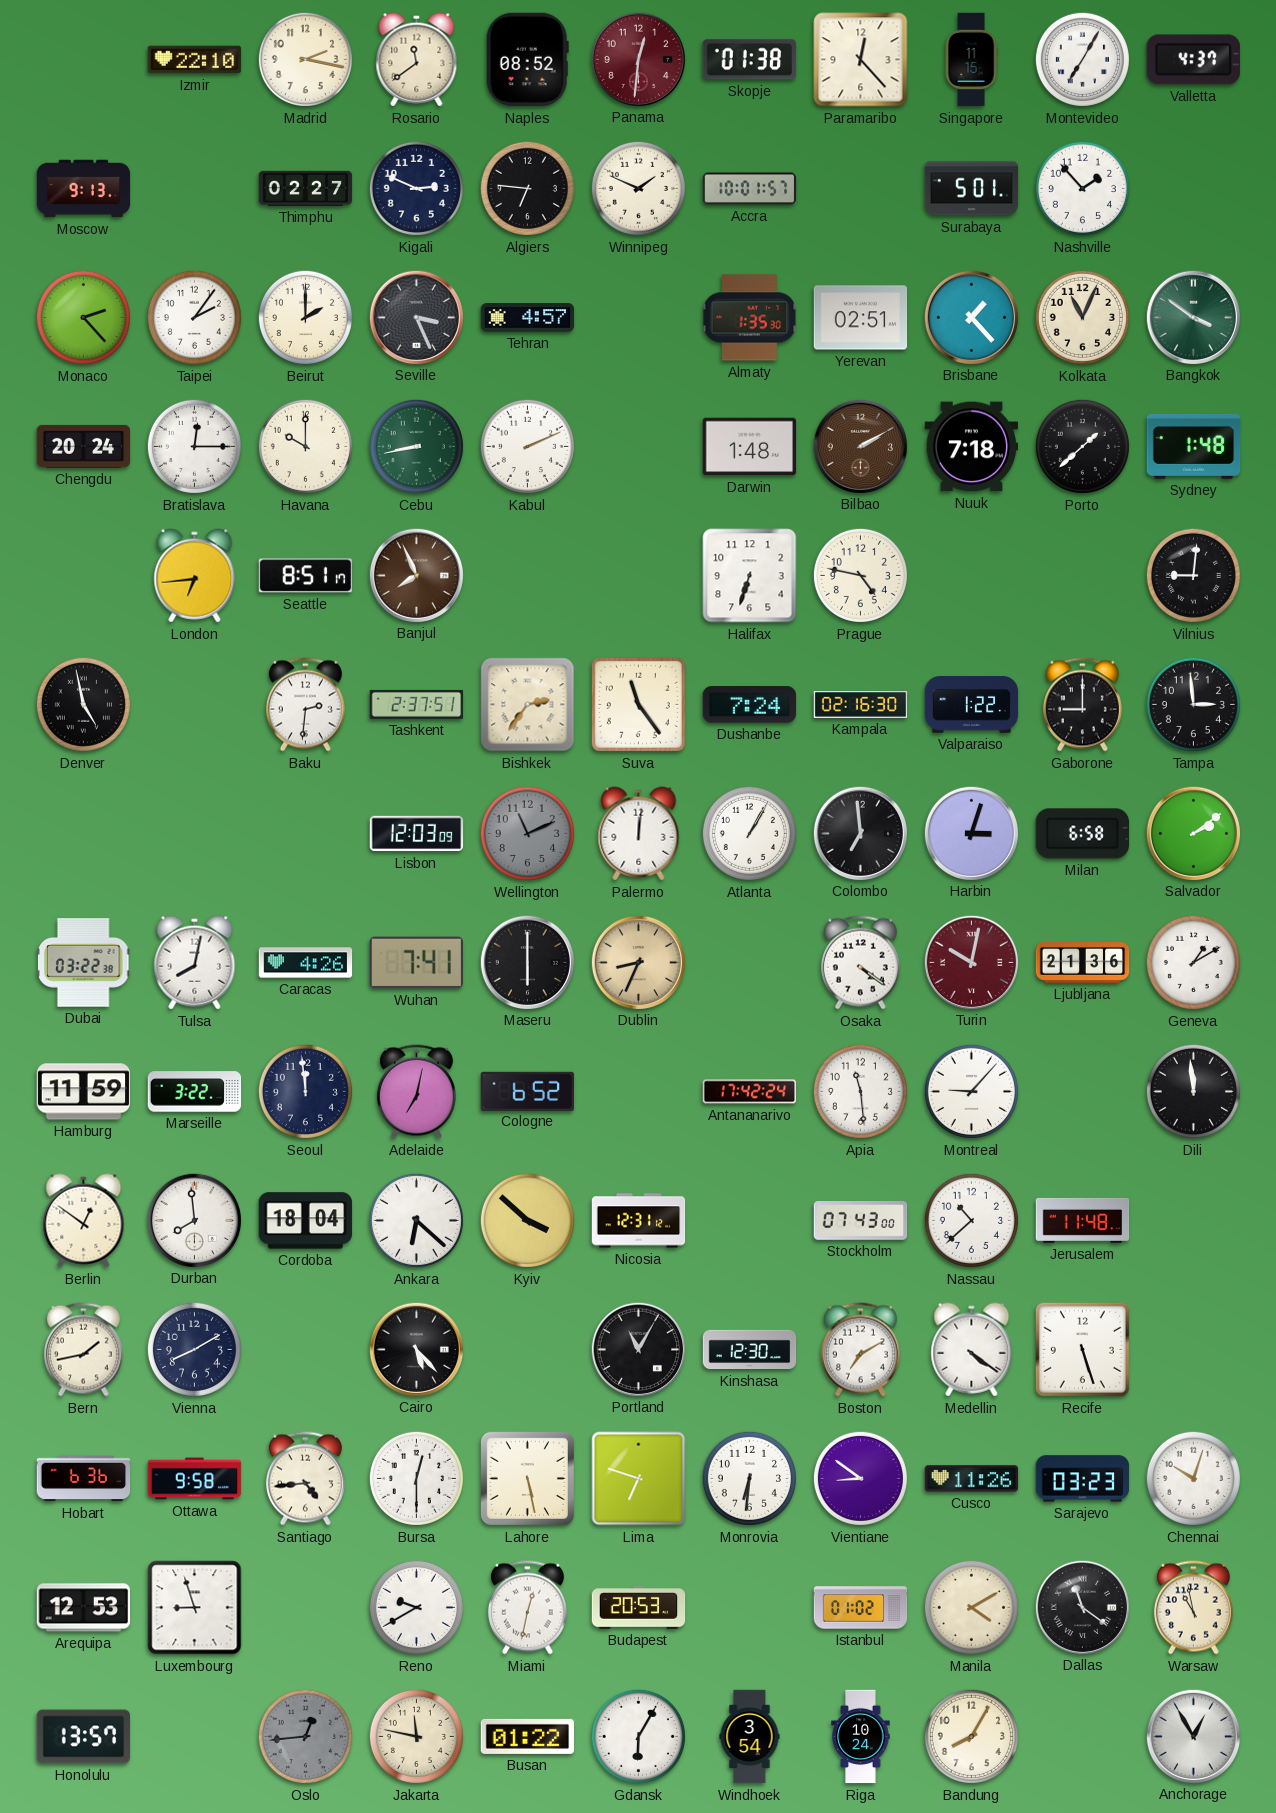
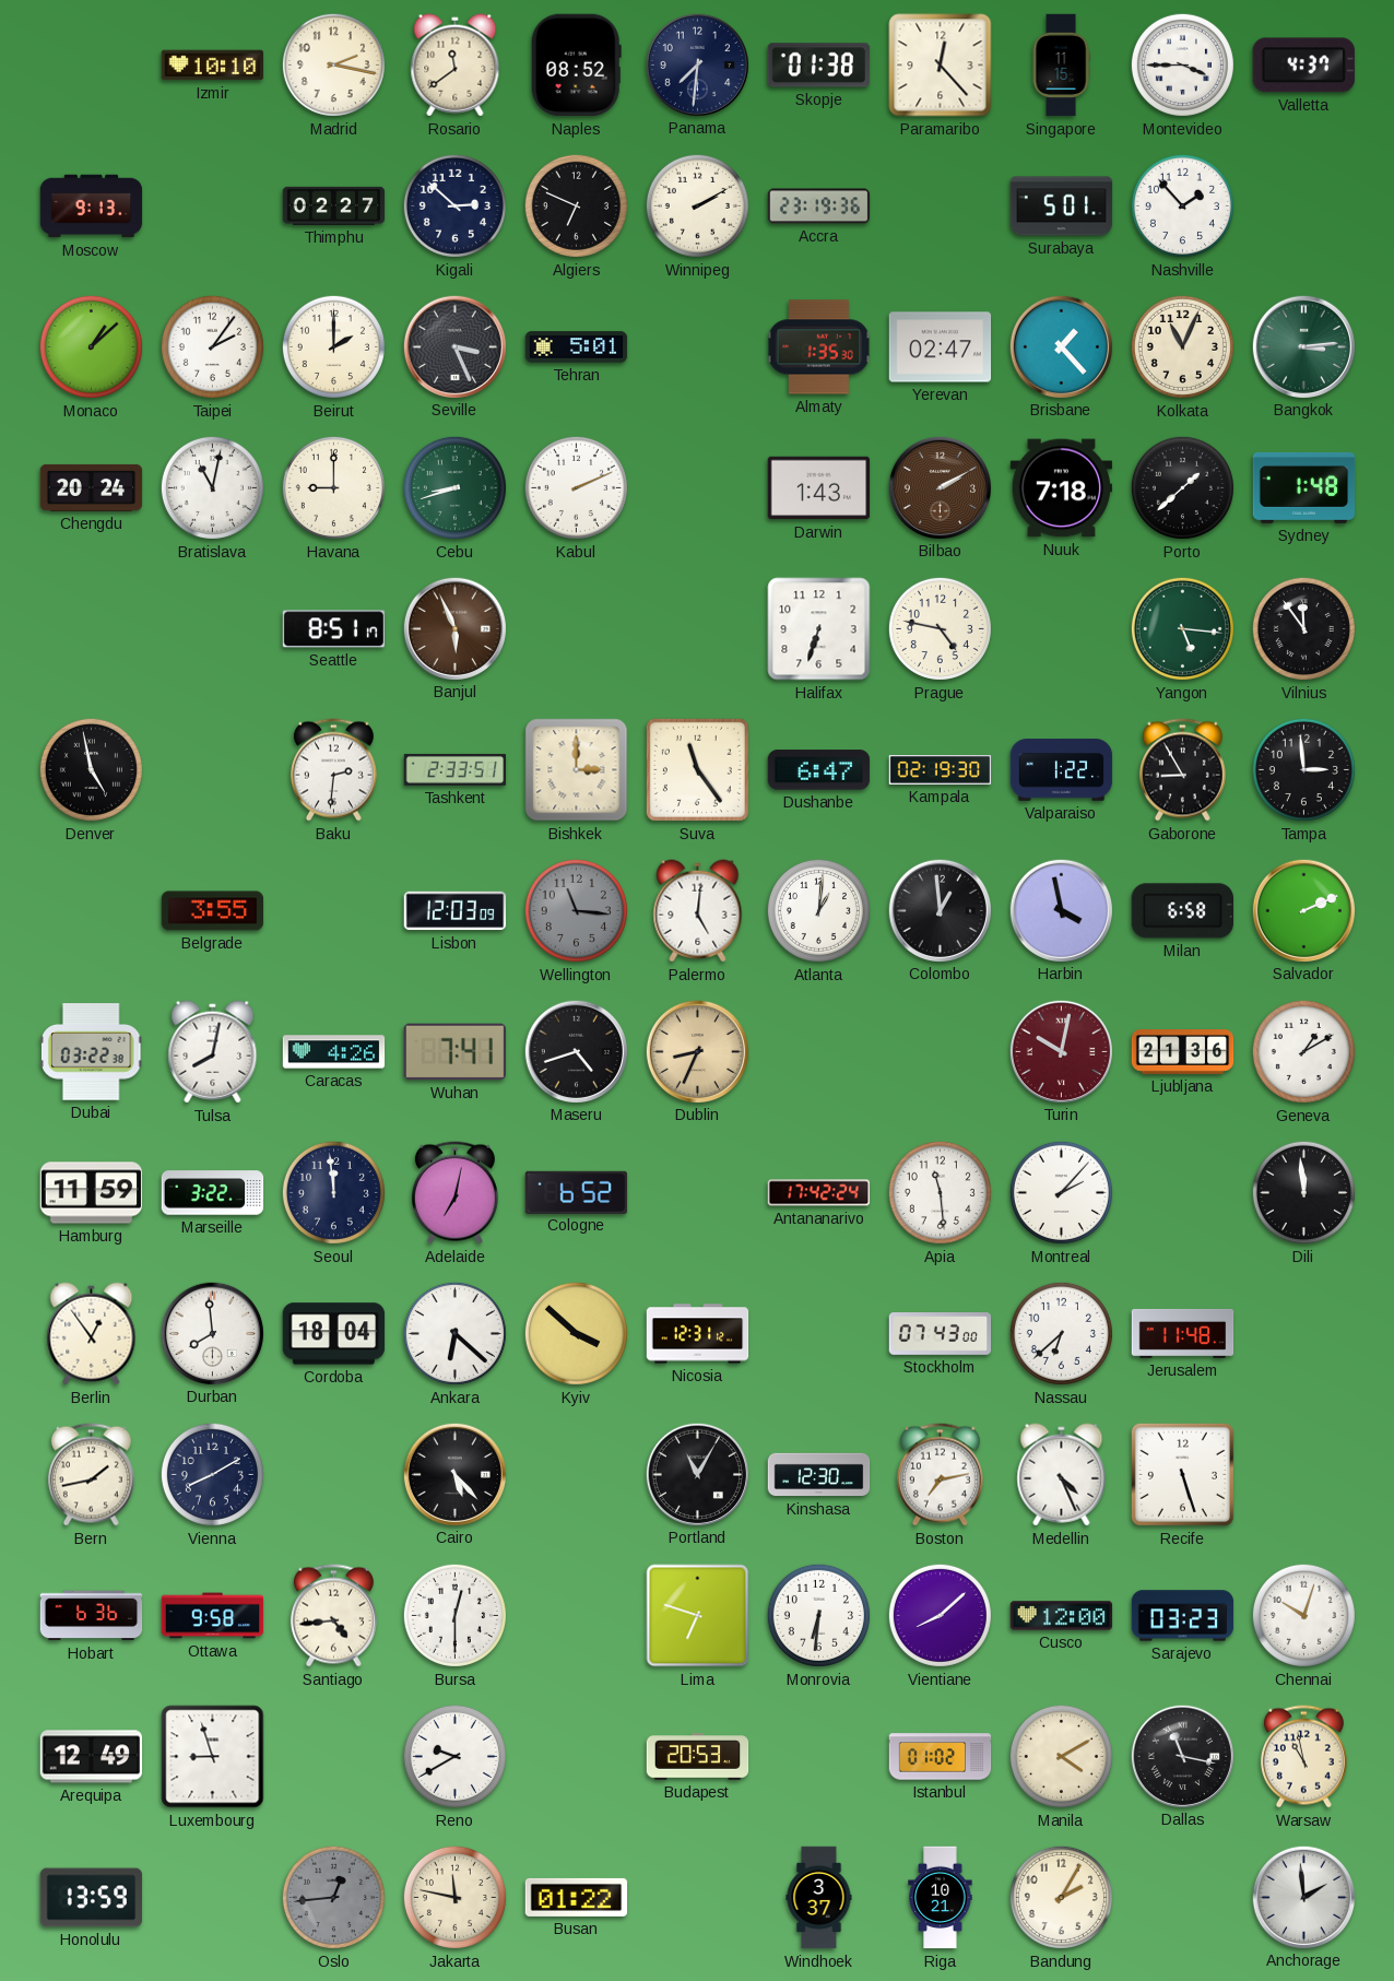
Izmir: 22:10 -> 10:10 (213, 66)
Panama: 12:31 -> 7:31 (697, 64)
Panama dial: burgundy -> navy (697, 64)
Montevideo: 7:05 -> 3:45 (1182, 64)
Kigali: 2:49 -> 2:52 (454, 205)
Algiers: 6:46 -> 6:49 (576, 205)
Winnipeg: 1:49 -> 2:10 (697, 205)
Accra: 10:01 -> 23:19 (819, 207)
Monaco: 2:23 -> 1:08 (91, 346)
Tehran: 4:57 -> 5:01 (577, 347)
Yerevan: 02:51 -> 02:47 (941, 347)
Bangkok: 3:51 -> 3:14 (1303, 346)
Bratislava: 12:15 -> 11:02 (212, 487)
Havana: 10:00 -> 9:00 (333, 487)
Cebu: 8:43 -> 8:42 (454, 487)
Darwin: 1:48 -> 1:43 (819, 488)
London: 6:44 -> none (195, 576)
Banjul: 7:56 -> 5:56 (454, 628)
Yangon: none -> 5:16 (1182, 628)
Vilnius: 9:01 -> 11:54 (1303, 628)
Tashkent: 2:37 -> 2:33 (456, 769)
Bishkek: 2:36 -> 3:00 (577, 770)
Dushanbe: 7:24 -> 6:47 (819, 770)
Kampala: 02:16 -> 02:19 (941, 770)
Gaborone: 9:00 -> 8:55 (1182, 770)
Belgrade: none -> 3:55 (213, 911)
Wellington: 11:11 -> 11:16 (576, 910)
Palermo: 12:01 -> 5:01 (698, 911)
Atlanta: 1:05 -> 1:01 (818, 910)
Colombo: 6:59 -> 12:59 (940, 910)
Harbin: 3:03 -> 3:58 (1061, 910)
Salvador: 2:09 -> 2:11 (1303, 910)
Maseru: 6:00 -> 4:42 (576, 1051)
Osaka: 4:21 -> none (860, 963)
Montreal: 9:07 -> 2:07 (1061, 1192)
Berlin: 12:51 -> 12:54 (92, 1334)
Nassau: 10:38 -> 6:38 (1061, 1333)
Boston: 7:10 -> 7:13 (940, 1475)
Medellin: 4:21 -> 4:26 (1062, 1475)
Lahore: 5:28 -> none (527, 1478)
Vientiane: 8:51 -> 8:08 (940, 1615)
Cusco: 11:26 -> 12:00 (1062, 1616)
Arequipa: 12:53 -> 12:49 (92, 1757)
Miami: 12:32 -> none (527, 1608)
Dallas: 11:21 -> 11:17 (1182, 1756)
Honolulu: 13:57 -> 13:59 (92, 1898)
Gdansk: 6:05 -> none (638, 1736)
Windhoek: 3:54 -> 3:37 (819, 1898)
Riga: 10:24 -> 10:21 (941, 1898)
Bandung: 8:05 -> 2:05 (1061, 1897)
Anchorage: 12:55 -> 1:59 (1303, 1897)
